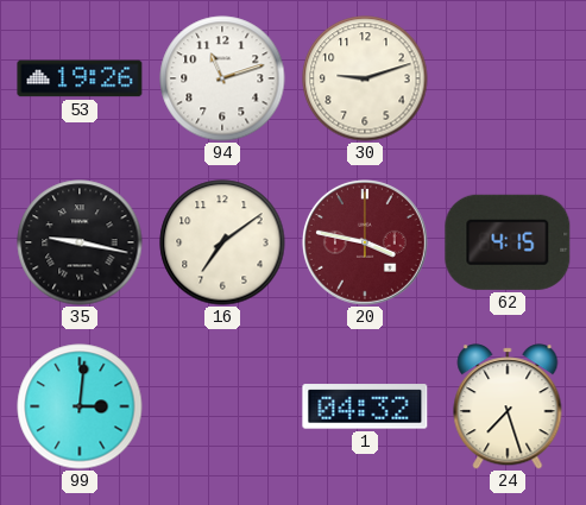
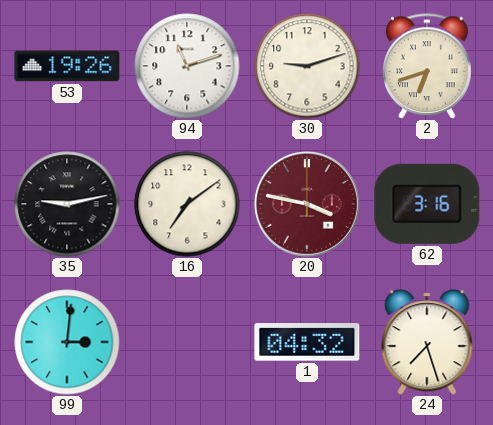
2: none -> 6:42 (428, 66)
35: 9:17 -> 9:13 (67, 204)
62: 4:15 -> 3:16 (427, 204)
